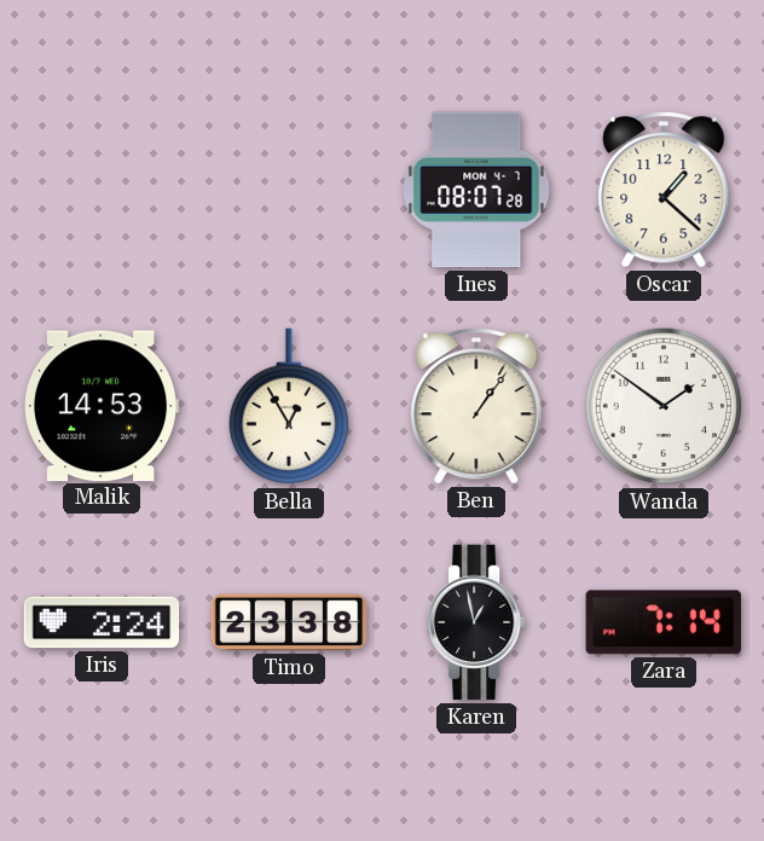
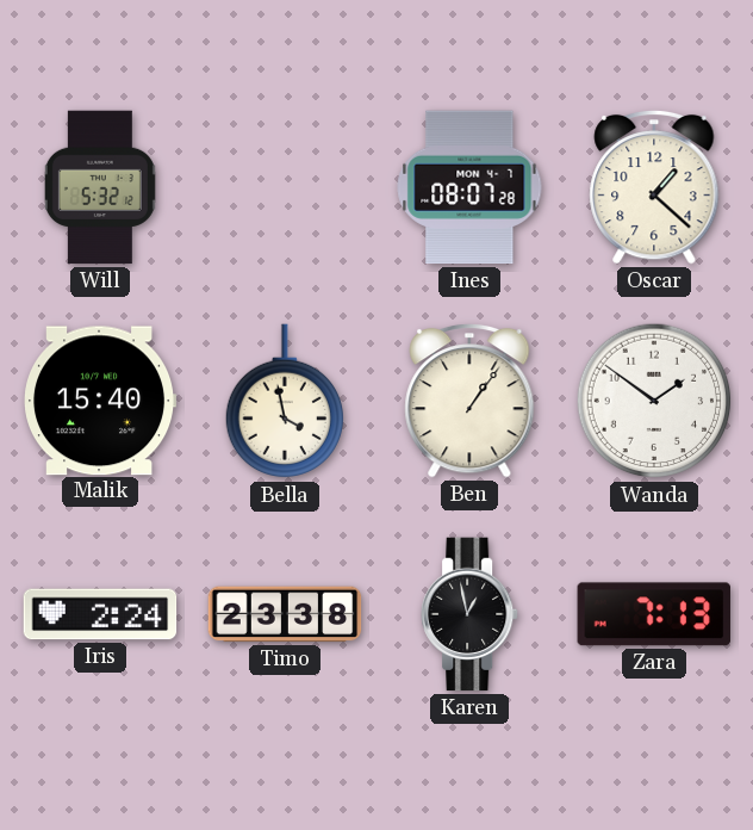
Will: none -> 5:32 (100, 187)
Malik: 14:53 -> 15:40 (101, 401)
Bella: 12:55 -> 3:58 (284, 402)
Zara: 7:14 -> 7:13 (654, 614)
